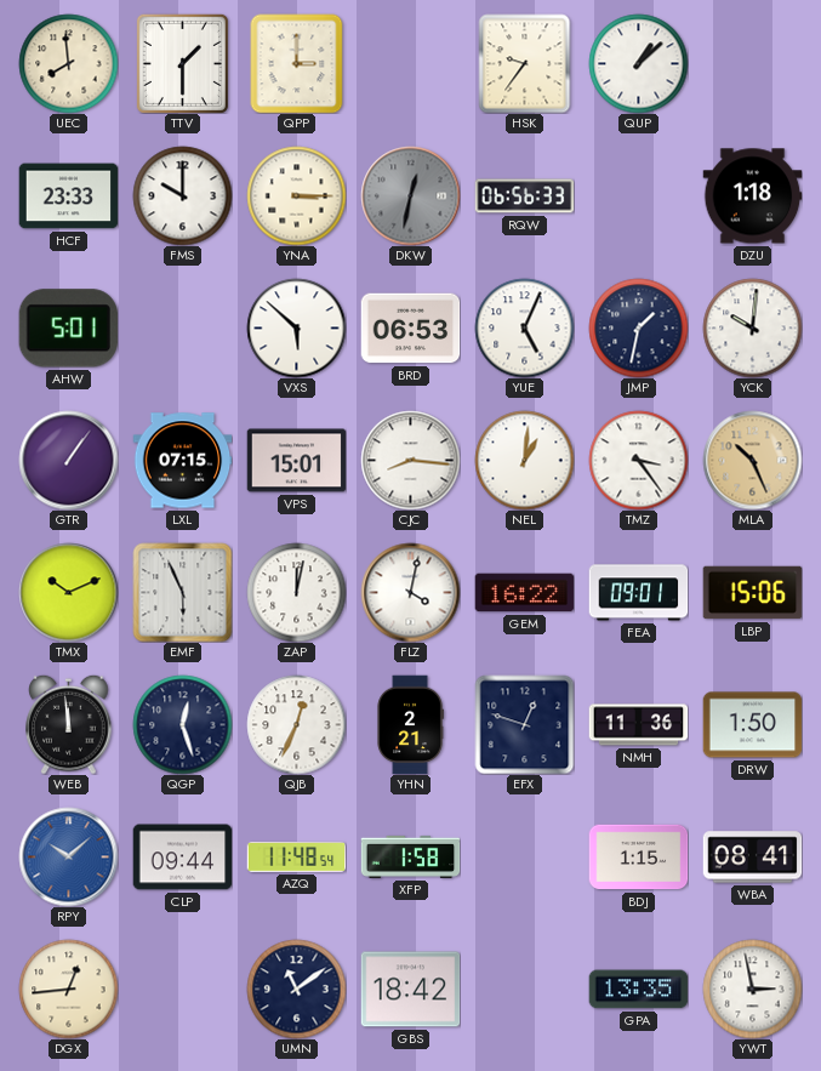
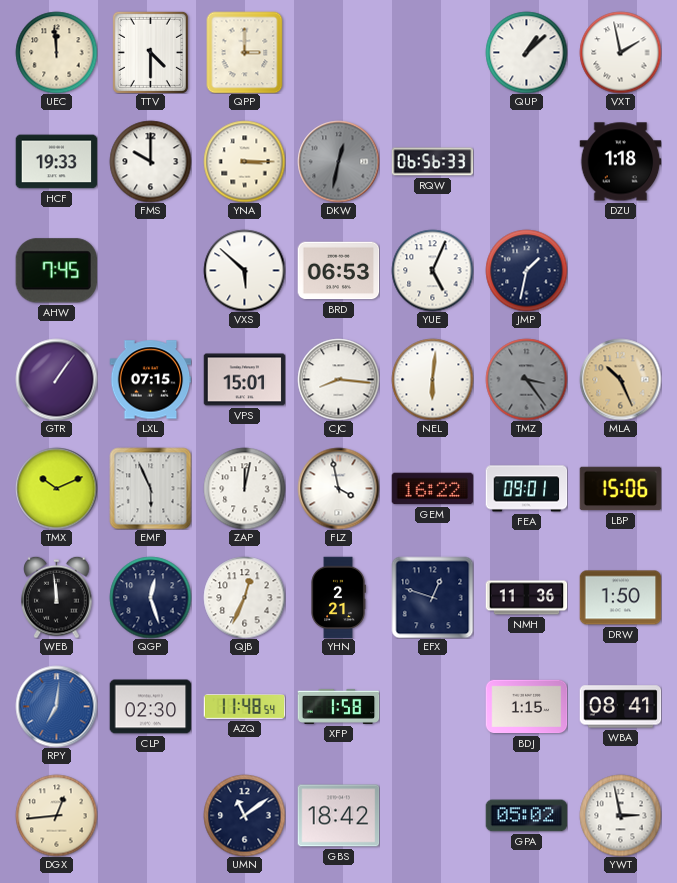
UEC: 7:59 -> 11:59 (56, 52)
TTV: 1:30 -> 4:30 (150, 52)
HSK: 9:36 -> none (525, 63)
VXT: none -> 1:58 (620, 52)
HCF: 23:33 -> 19:33 (56, 162)
AHW: 5:01 -> 7:45 (56, 271)
YCK: 10:01 -> none (752, 327)
NEL: 1:01 -> 6:01 (432, 379)
TMZ dial: white -> grey (526, 379)
FLZ: 4:02 -> 3:58 (338, 488)
RPY: 10:08 -> 7:01 (56, 706)
CLP: 09:44 -> 02:30 (150, 707)
GPA: 13:35 -> 05:02 (526, 816)
